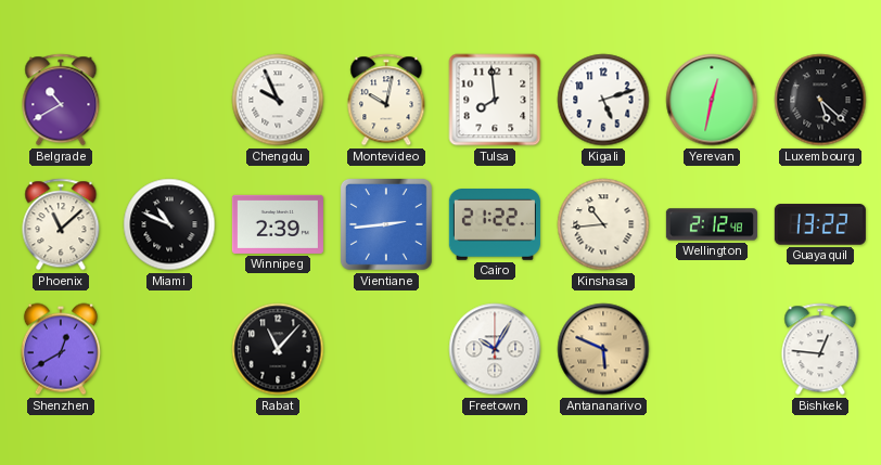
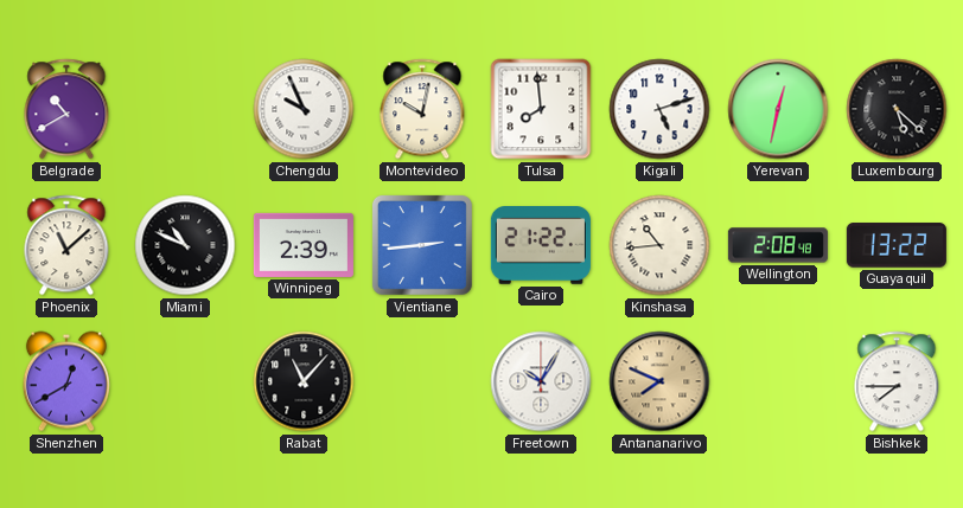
Wellington: 2:12 -> 2:08 (778, 245)
Antananarivo: 5:49 -> 7:49 (659, 381)
Bishkek: 12:46 -> 7:45 (897, 381)
